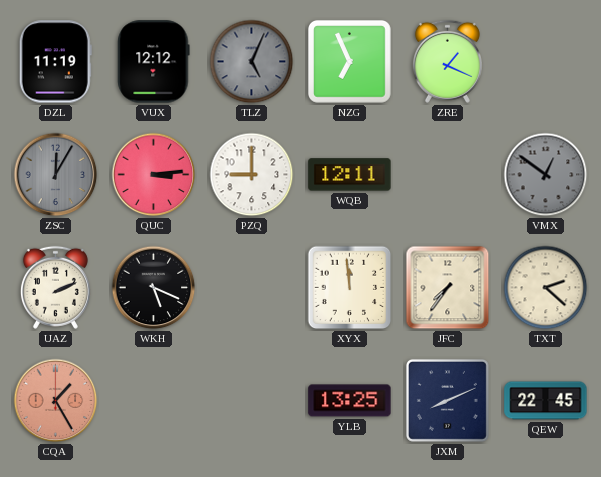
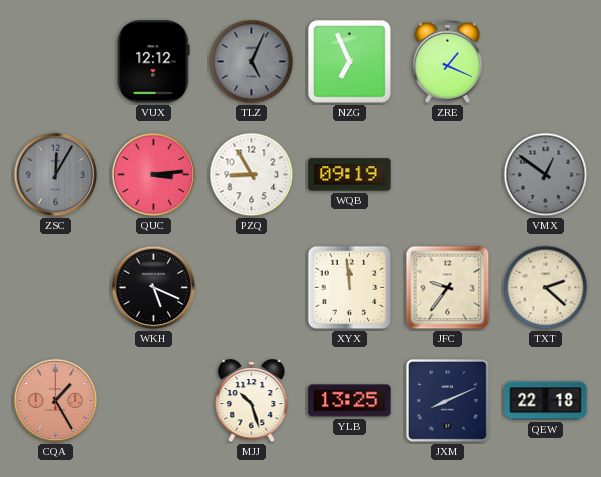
DZL: 11:19 -> none (55, 62)
PZQ: 9:00 -> 8:55 (252, 175)
WQB: 12:11 -> 09:19 (350, 175)
UAZ: 2:11 -> none (55, 287)
JFC: 7:36 -> 9:36 (448, 288)
MJJ: none -> 10:27 (252, 401)
QEW: 22:45 -> 22:18 (546, 401)
